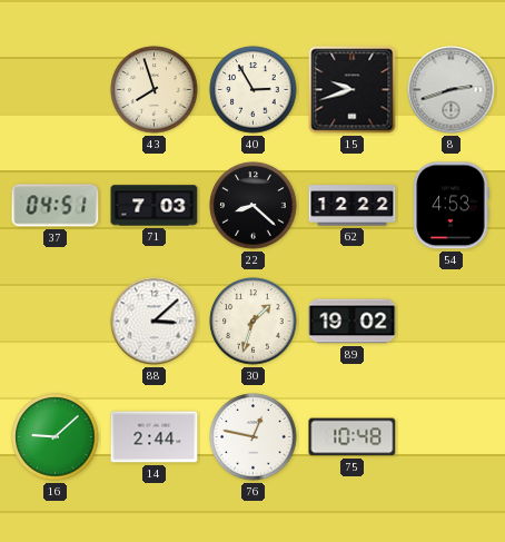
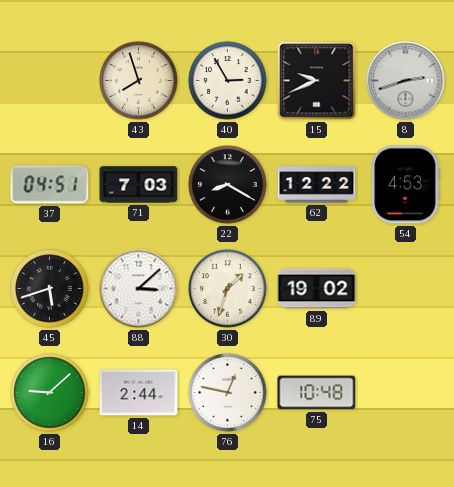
15: 9:42 -> 9:41 (317, 81)
22: 8:22 -> 8:20 (228, 185)
45: none -> 5:42 (50, 289)
